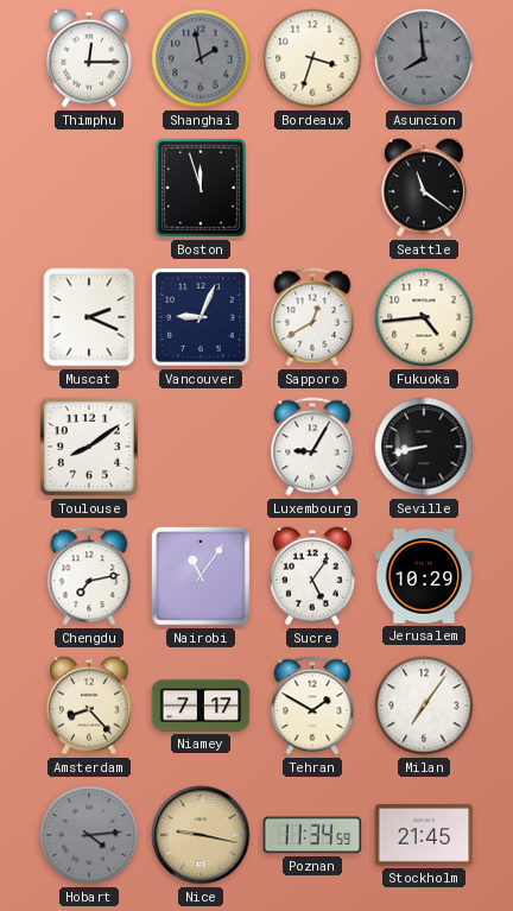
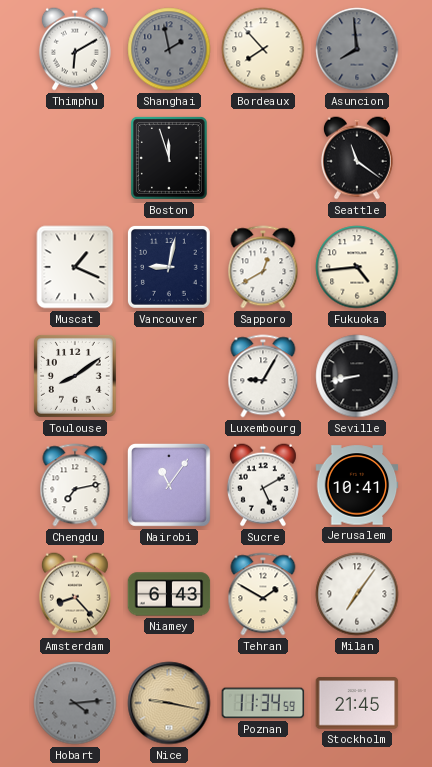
Thimphu: 12:15 -> 6:10 (75, 49)
Bordeaux: 3:33 -> 7:53 (263, 49)
Muscat: 2:19 -> 1:19 (75, 267)
Vancouver: 9:04 -> 9:02 (169, 267)
Sucre: 5:06 -> 5:10 (263, 485)
Jerusalem: 10:29 -> 10:41 (357, 485)
Niamey: 7:17 -> 6:43 (169, 594)
